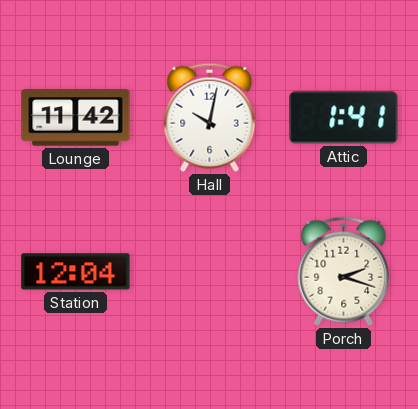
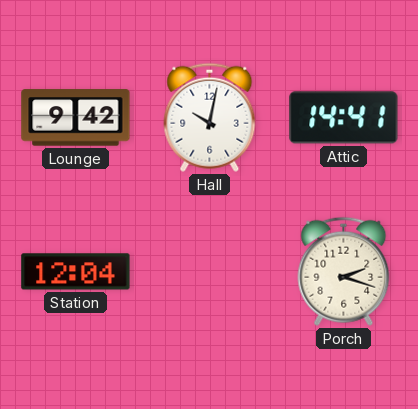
Lounge: 11:42 -> 9:42 (76, 118)
Attic: 1:41 -> 14:41 (344, 118)
